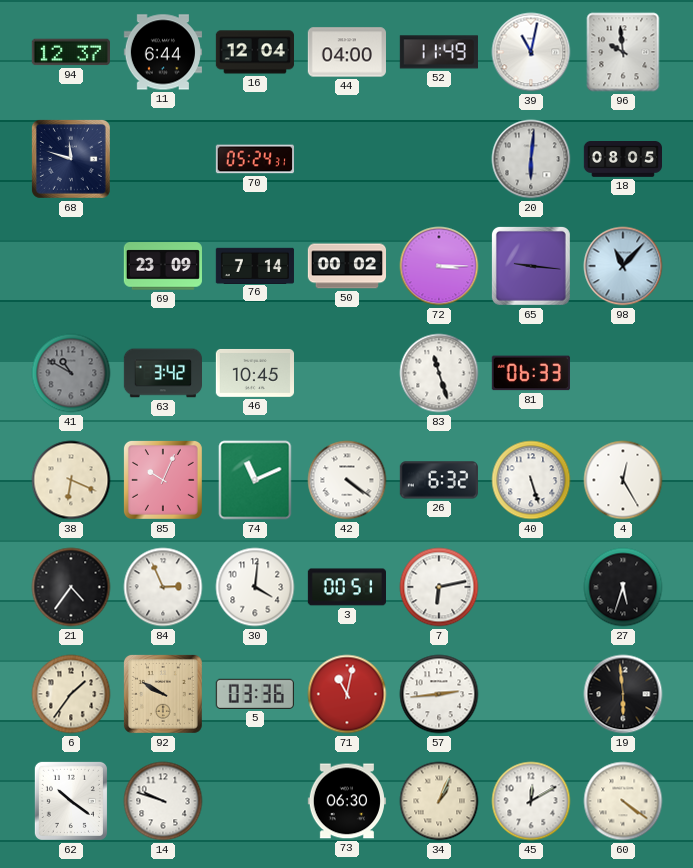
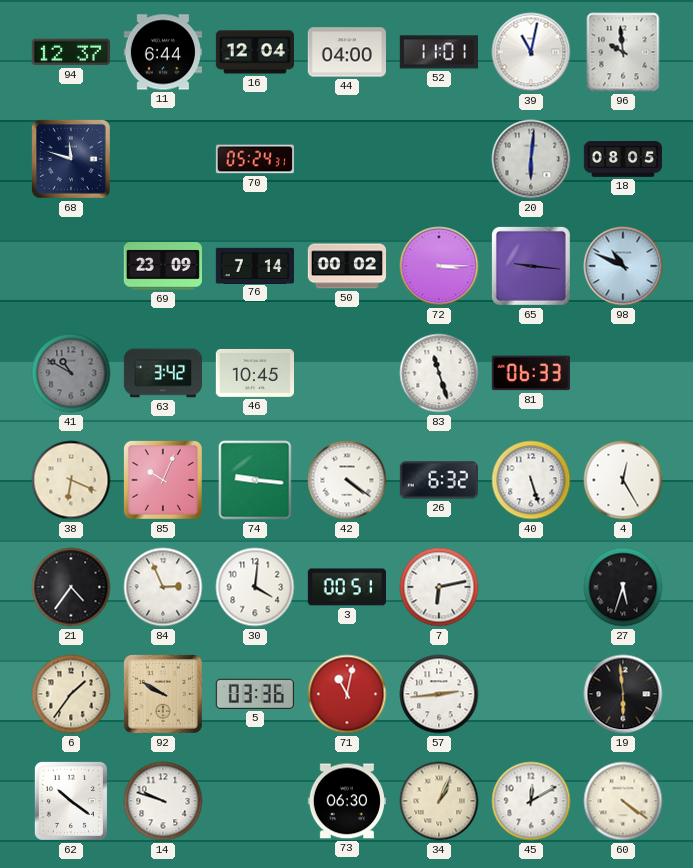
52: 11:49 -> 11:01 (439, 52)
98: 11:07 -> 10:49 (623, 266)
74: 11:11 -> 9:16 (255, 480)
